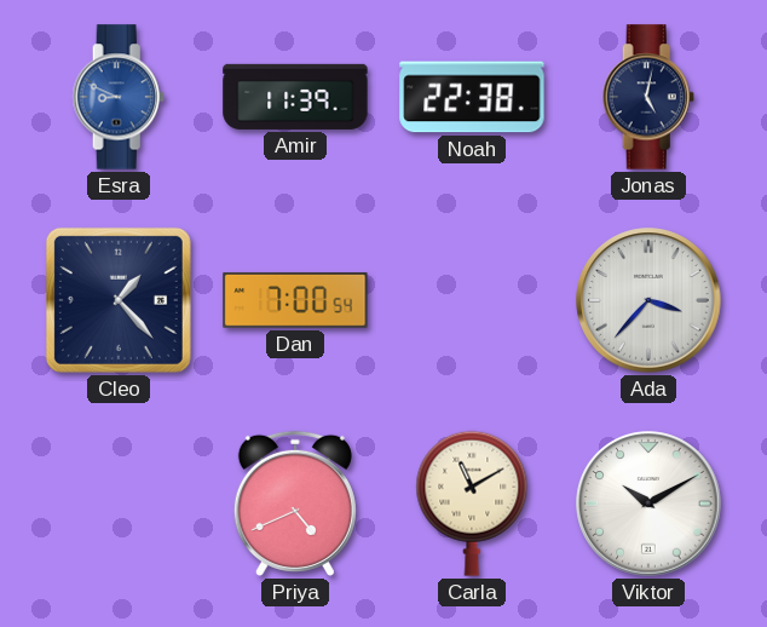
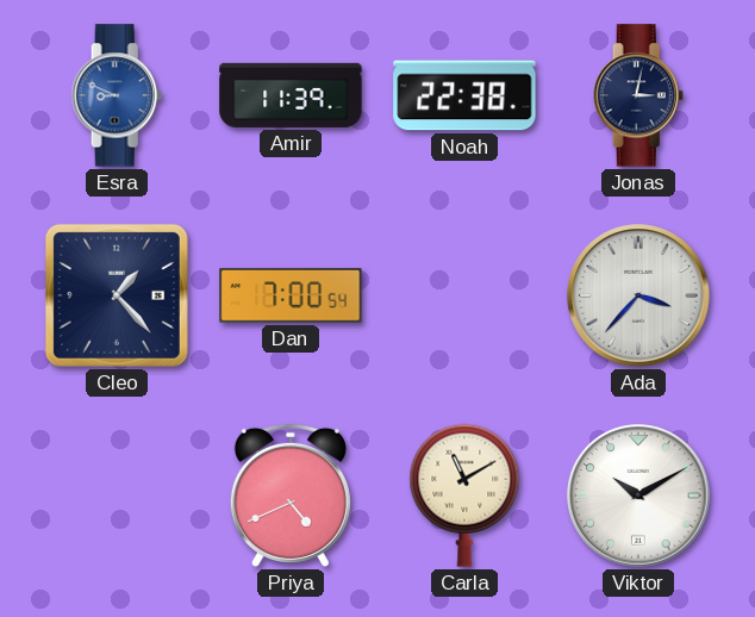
Jonas: 5:02 -> 3:02 (638, 95)
